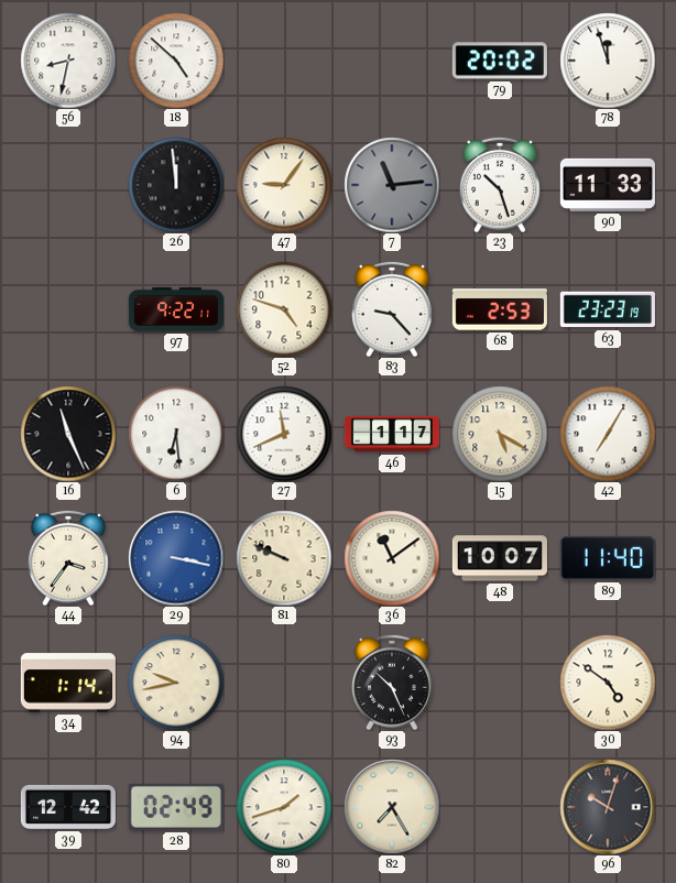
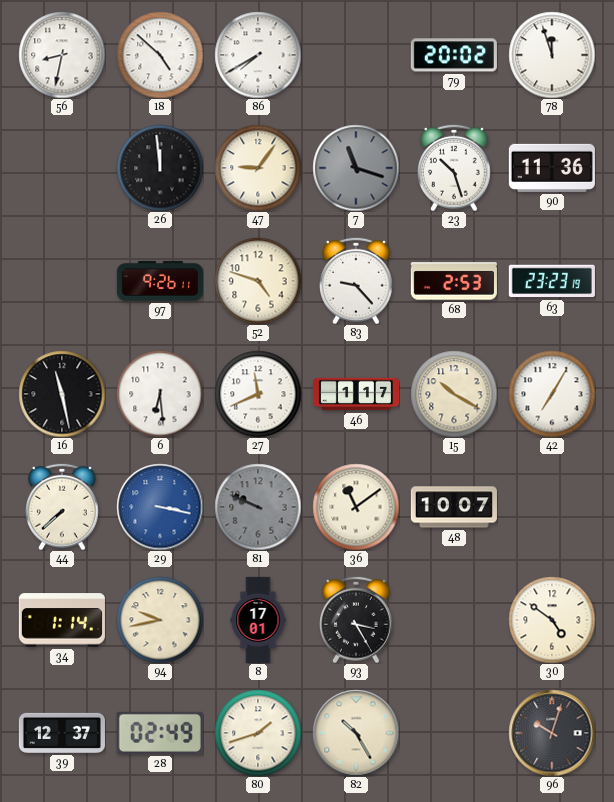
86: none -> 7:40 (258, 55)
7: 11:14 -> 11:18 (356, 168)
90: 11:33 -> 11:36 (552, 168)
97: 9:22 -> 9:26 (160, 281)
16: 11:26 -> 11:28 (62, 394)
15: 5:20 -> 10:20 (454, 394)
44: 3:36 -> 7:38 (63, 507)
81 dial: cream -> grey (258, 507)
89: 11:40 -> none (608, 558)
8: none -> 17:01 (258, 619)
93: 10:26 -> 3:25 (357, 620)
39: 12:42 -> 12:37 (62, 733)
82: 7:25 -> 10:25 (356, 733)
